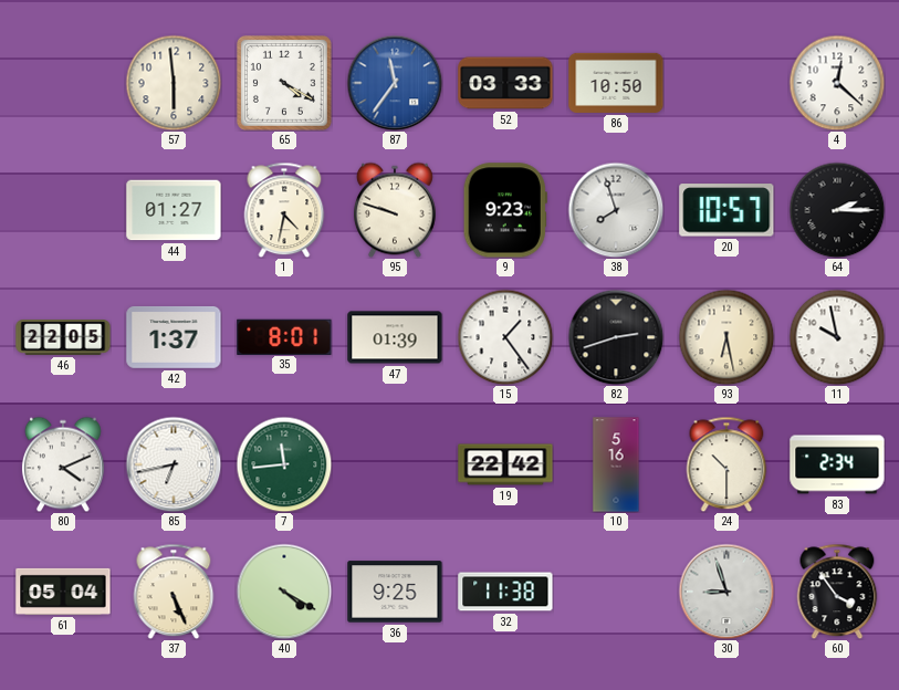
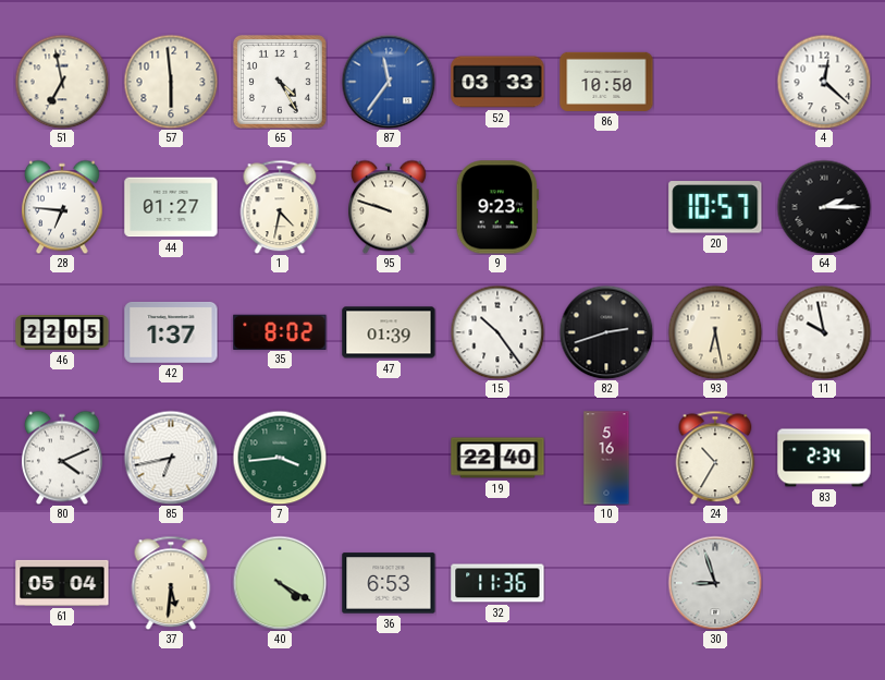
51: none -> 6:58 (62, 82)
65: 4:20 -> 4:25 (280, 82)
28: none -> 6:46 (62, 207)
38: 7:57 -> none (616, 210)
35: 8:01 -> 8:02 (280, 331)
15: 1:24 -> 10:24 (497, 332)
7: 11:44 -> 3:44 (280, 458)
19: 22:42 -> 22:40 (497, 458)
24: 10:30 -> 10:35 (715, 458)
37: 5:26 -> 5:31 (171, 583)
36: 9:25 -> 6:53 (389, 583)
32: 11:38 -> 11:36 (497, 583)
60: 3:54 -> none (837, 592)
